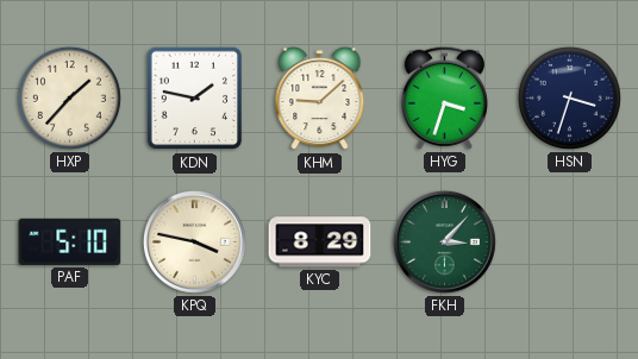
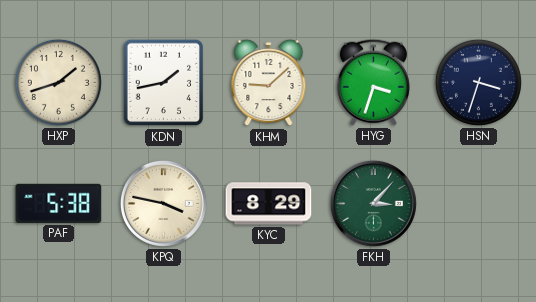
HXP: 1:37 -> 1:42 (58, 82)
KDN: 1:47 -> 1:43 (164, 83)
PAF: 5:10 -> 5:38 (59, 203)
